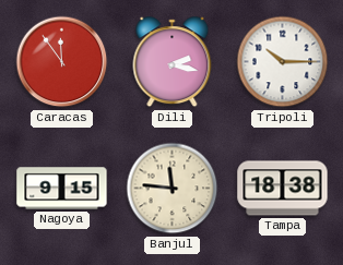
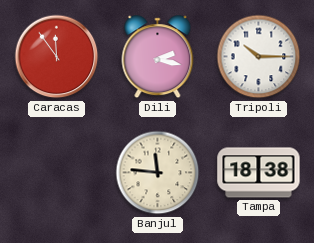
Nagoya: 9:15 -> none (62, 189)
